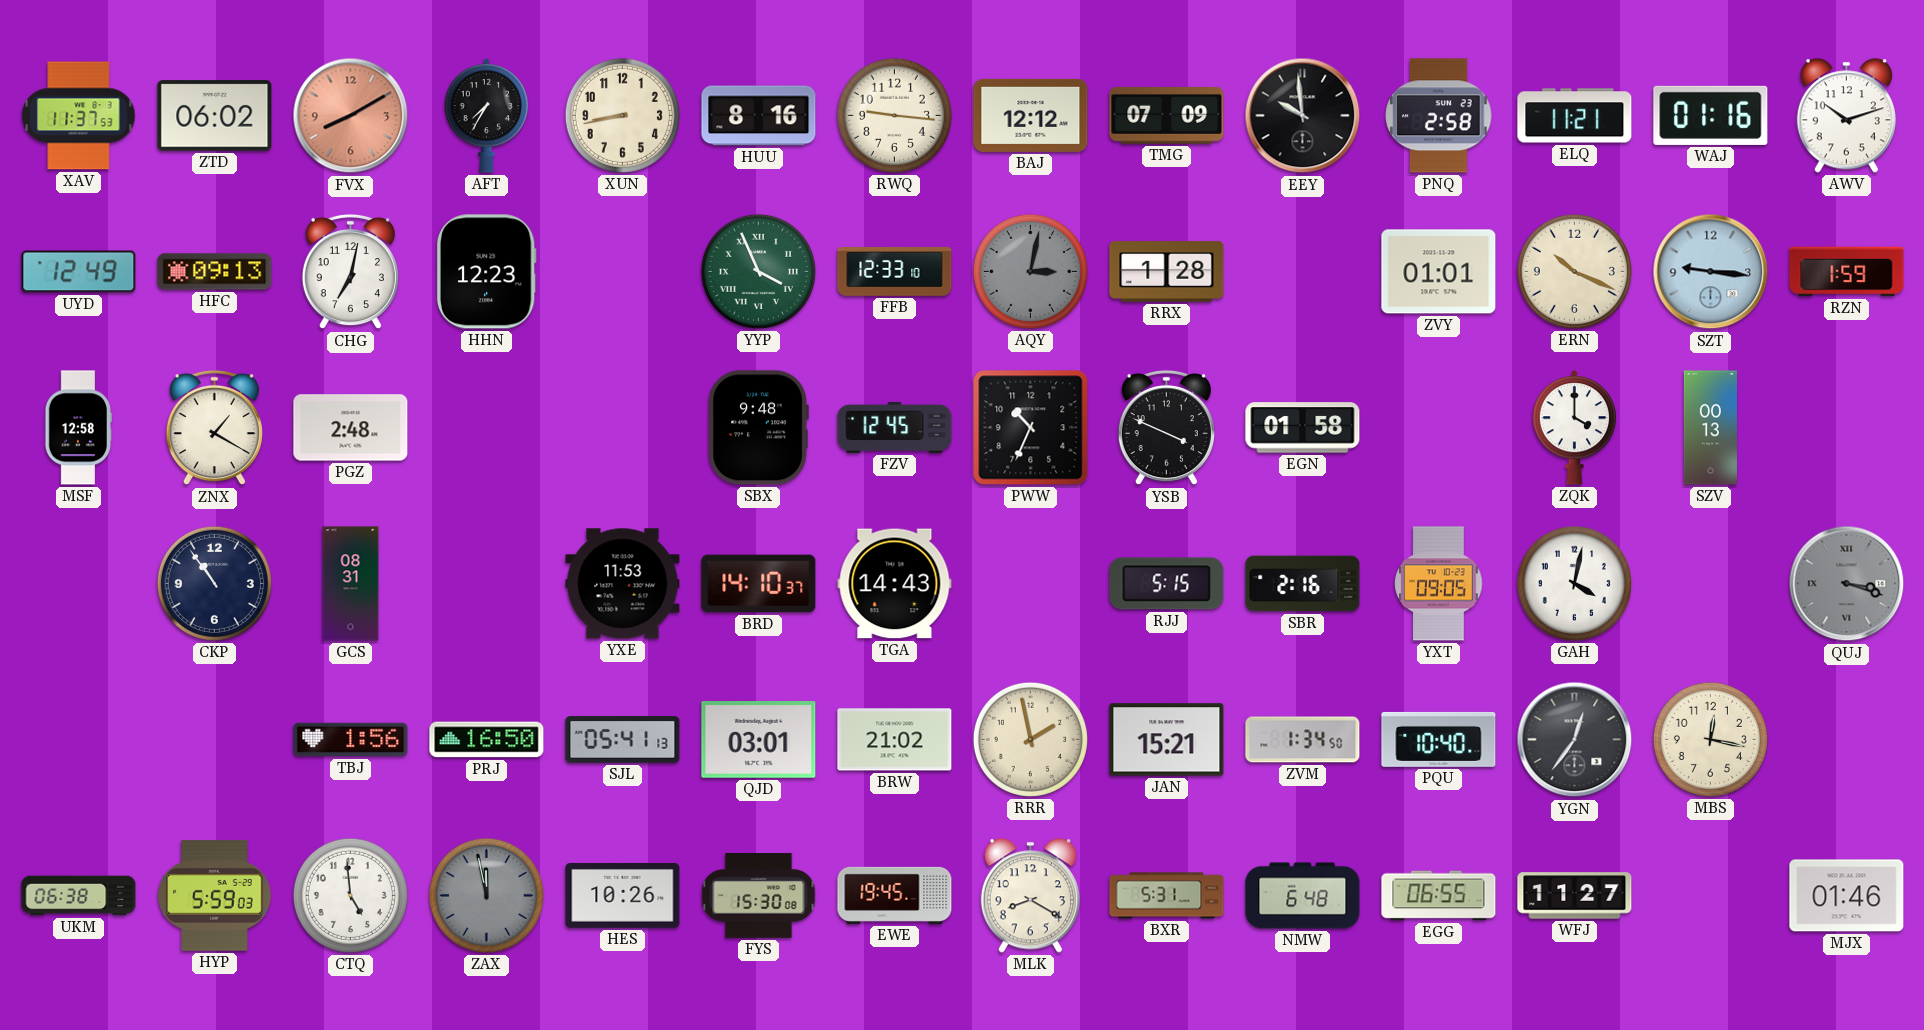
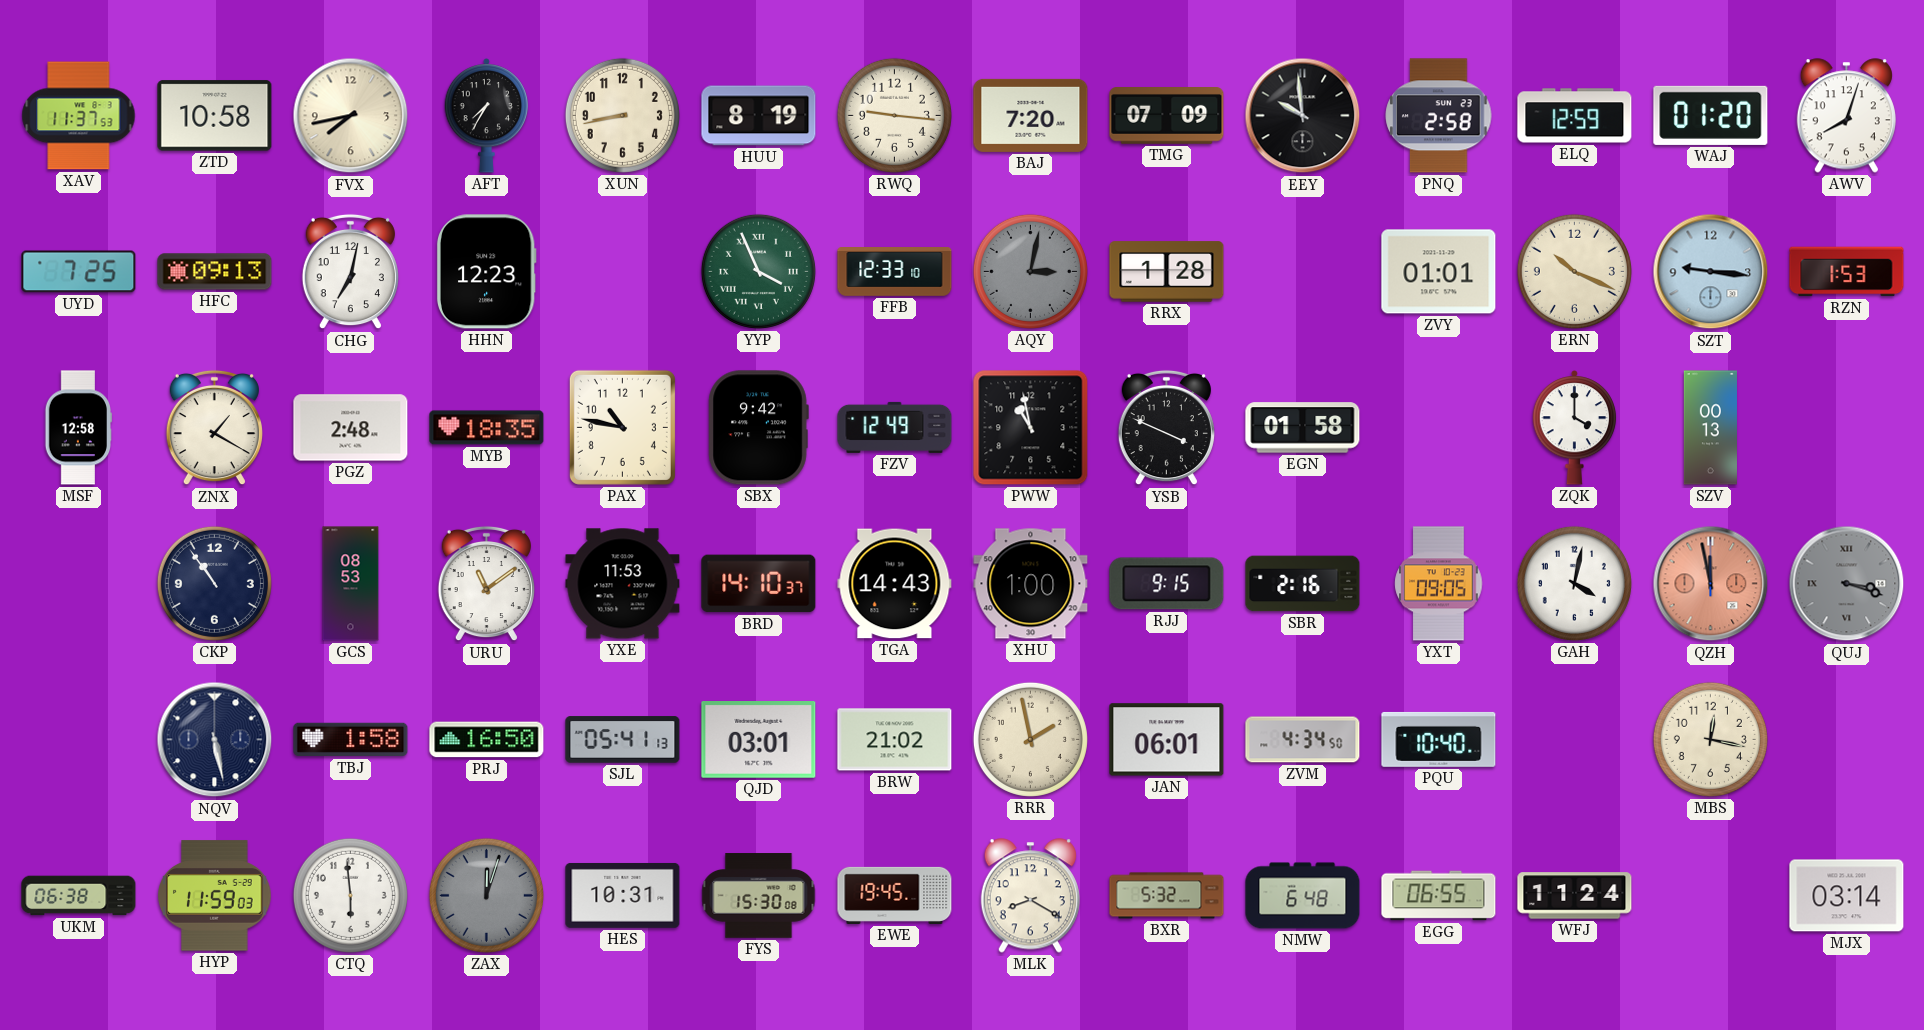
ZTD: 06:02 -> 10:58 (215, 116)
FVX: 8:10 -> 7:43 (351, 116)
FVX dial: salmon -> cream (351, 116)
HUU: 8:16 -> 8:19 (759, 116)
BAJ: 12:12 -> 7:20 (1031, 115)
ELQ: 11:21 -> 12:59 (1575, 116)
WAJ: 01:16 -> 01:20 (1711, 115)
AWV: 10:12 -> 8:03 (1846, 116)
UYD: 12:49 -> 7:25 (79, 272)
RZN: 1:59 -> 1:53 (1847, 272)
MYB: none -> 18:35 (487, 428)
PAX: none -> 10:47 (622, 427)
SBX: 9:48 -> 9:42 (758, 428)
FZV: 12:45 -> 12:49 (895, 427)
PWW: 10:34 -> 10:58 (1031, 428)
GCS: 08:31 -> 08:53 (351, 584)
URU: none -> 11:09 (486, 584)
XHU: none -> 1:00 (1031, 584)
RJJ: 5:15 -> 9:15 (1167, 584)
QZH: none -> 11:58 (1711, 584)
NQV: none -> 5:28 (215, 740)
TBJ: 1:56 -> 1:58 (351, 740)
JAN: 15:21 -> 06:01 (1167, 740)
ZVM: 1:34 -> 4:34 (1303, 740)
YGN: 12:36 -> none (1575, 740)
HYP: 5:59 -> 11:59 (215, 896)
CTQ: 4:59 -> 5:59 (350, 895)
ZAX: 11:58 -> 12:03 (486, 895)
HES: 10:26 -> 10:31 (623, 895)
BXR: 5:31 -> 5:32 (1167, 896)
WFJ: 11:27 -> 11:24 (1575, 896)
MJX: 01:46 -> 03:14 (1847, 896)
